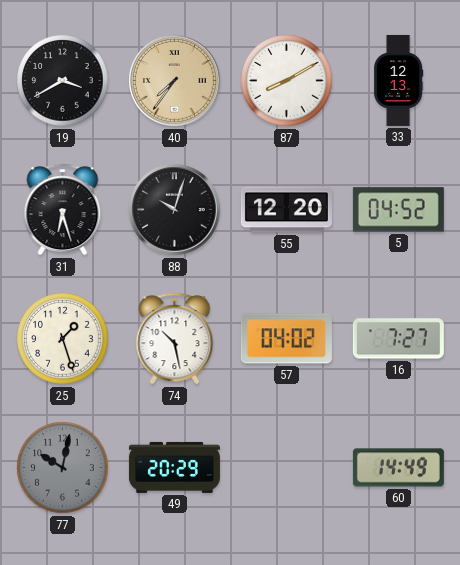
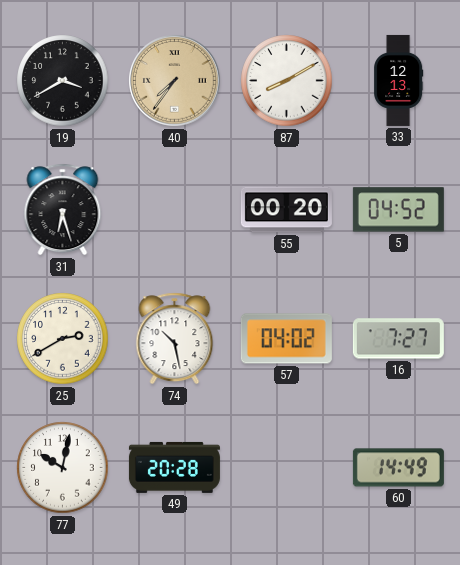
88: 10:03 -> none (175, 210)
55: 12:20 -> 00:20 (286, 210)
25: 1:27 -> 2:40 (63, 339)
77 dial: grey -> white (63, 468)
49: 20:29 -> 20:28 (174, 467)
